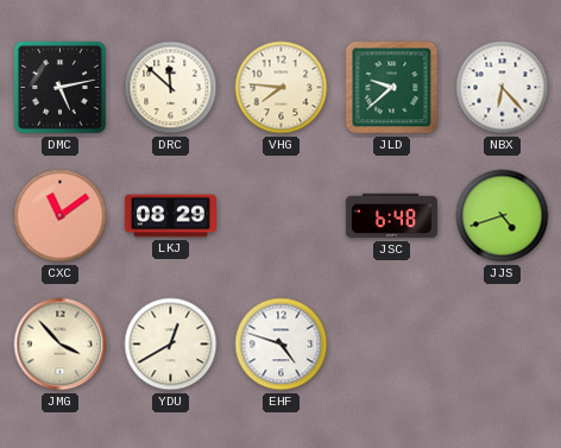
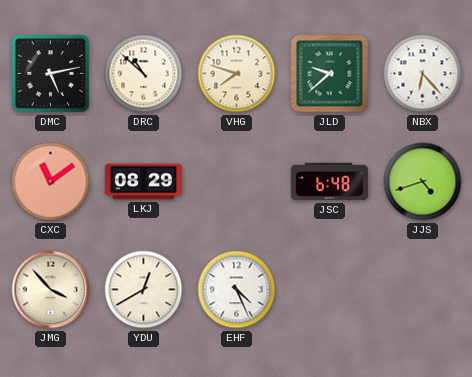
DRC: 11:52 -> 10:52 (144, 74)
VHG: 7:46 -> 7:48 (237, 74)
EHF: 4:48 -> 4:26 (237, 290)
